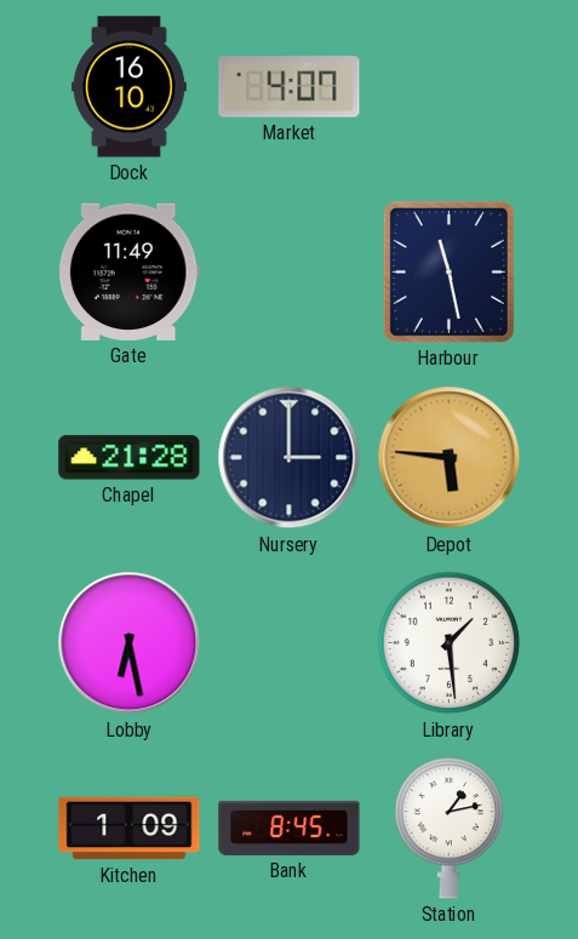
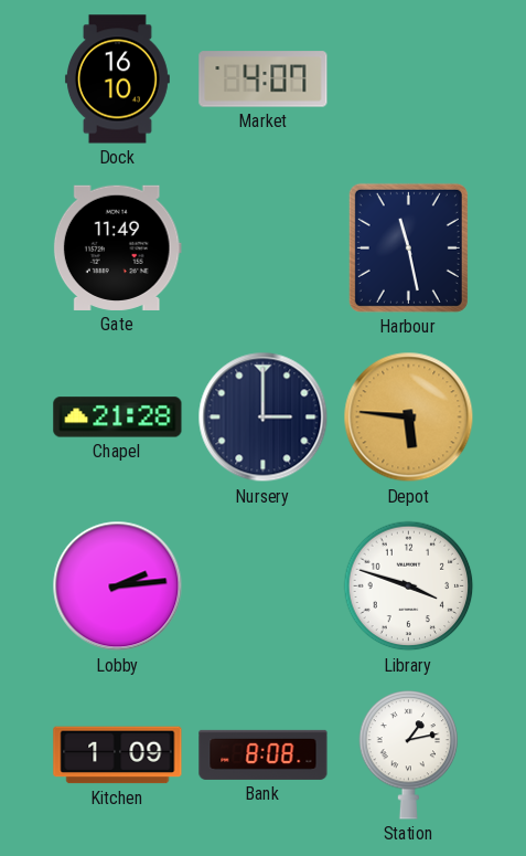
Lobby: 6:28 -> 2:14 (118, 586)
Library: 1:29 -> 3:48 (409, 586)
Bank: 8:45 -> 8:08 (264, 754)
